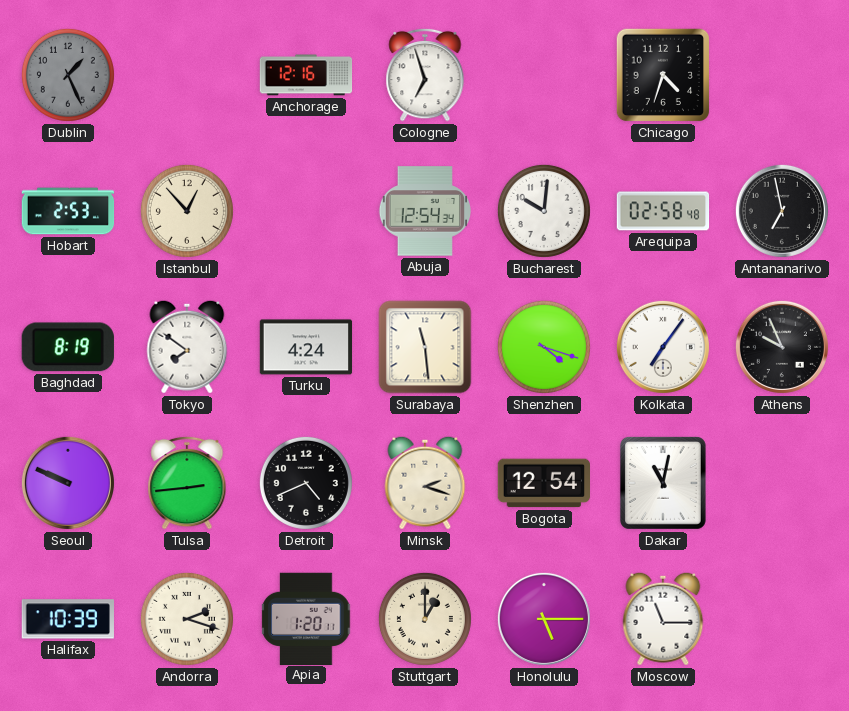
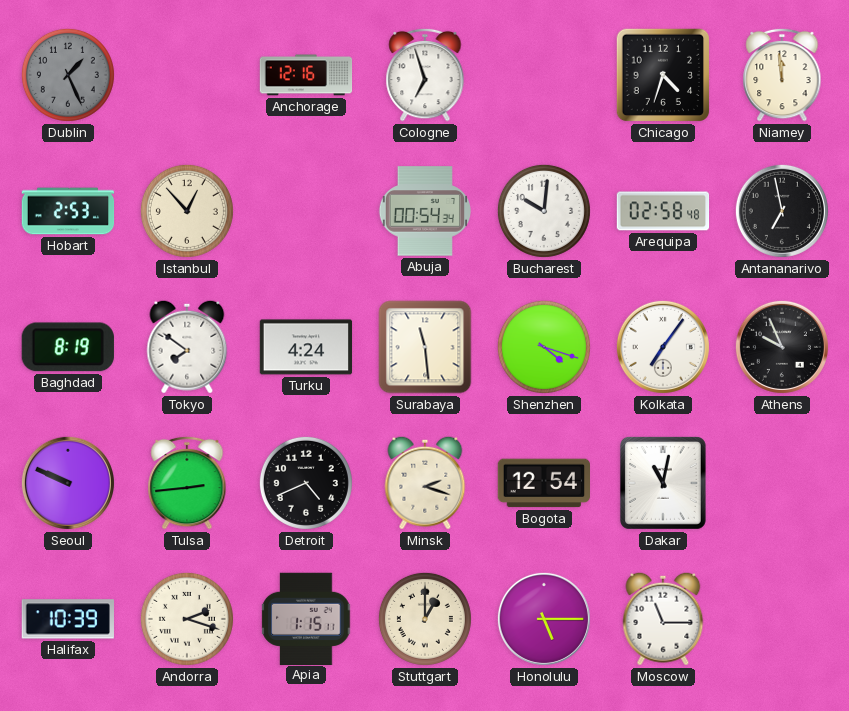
Niamey: none -> 11:59 (782, 75)
Abuja: 12:54 -> 00:54 (424, 211)
Apia: 1:20 -> 1:15 (306, 618)
